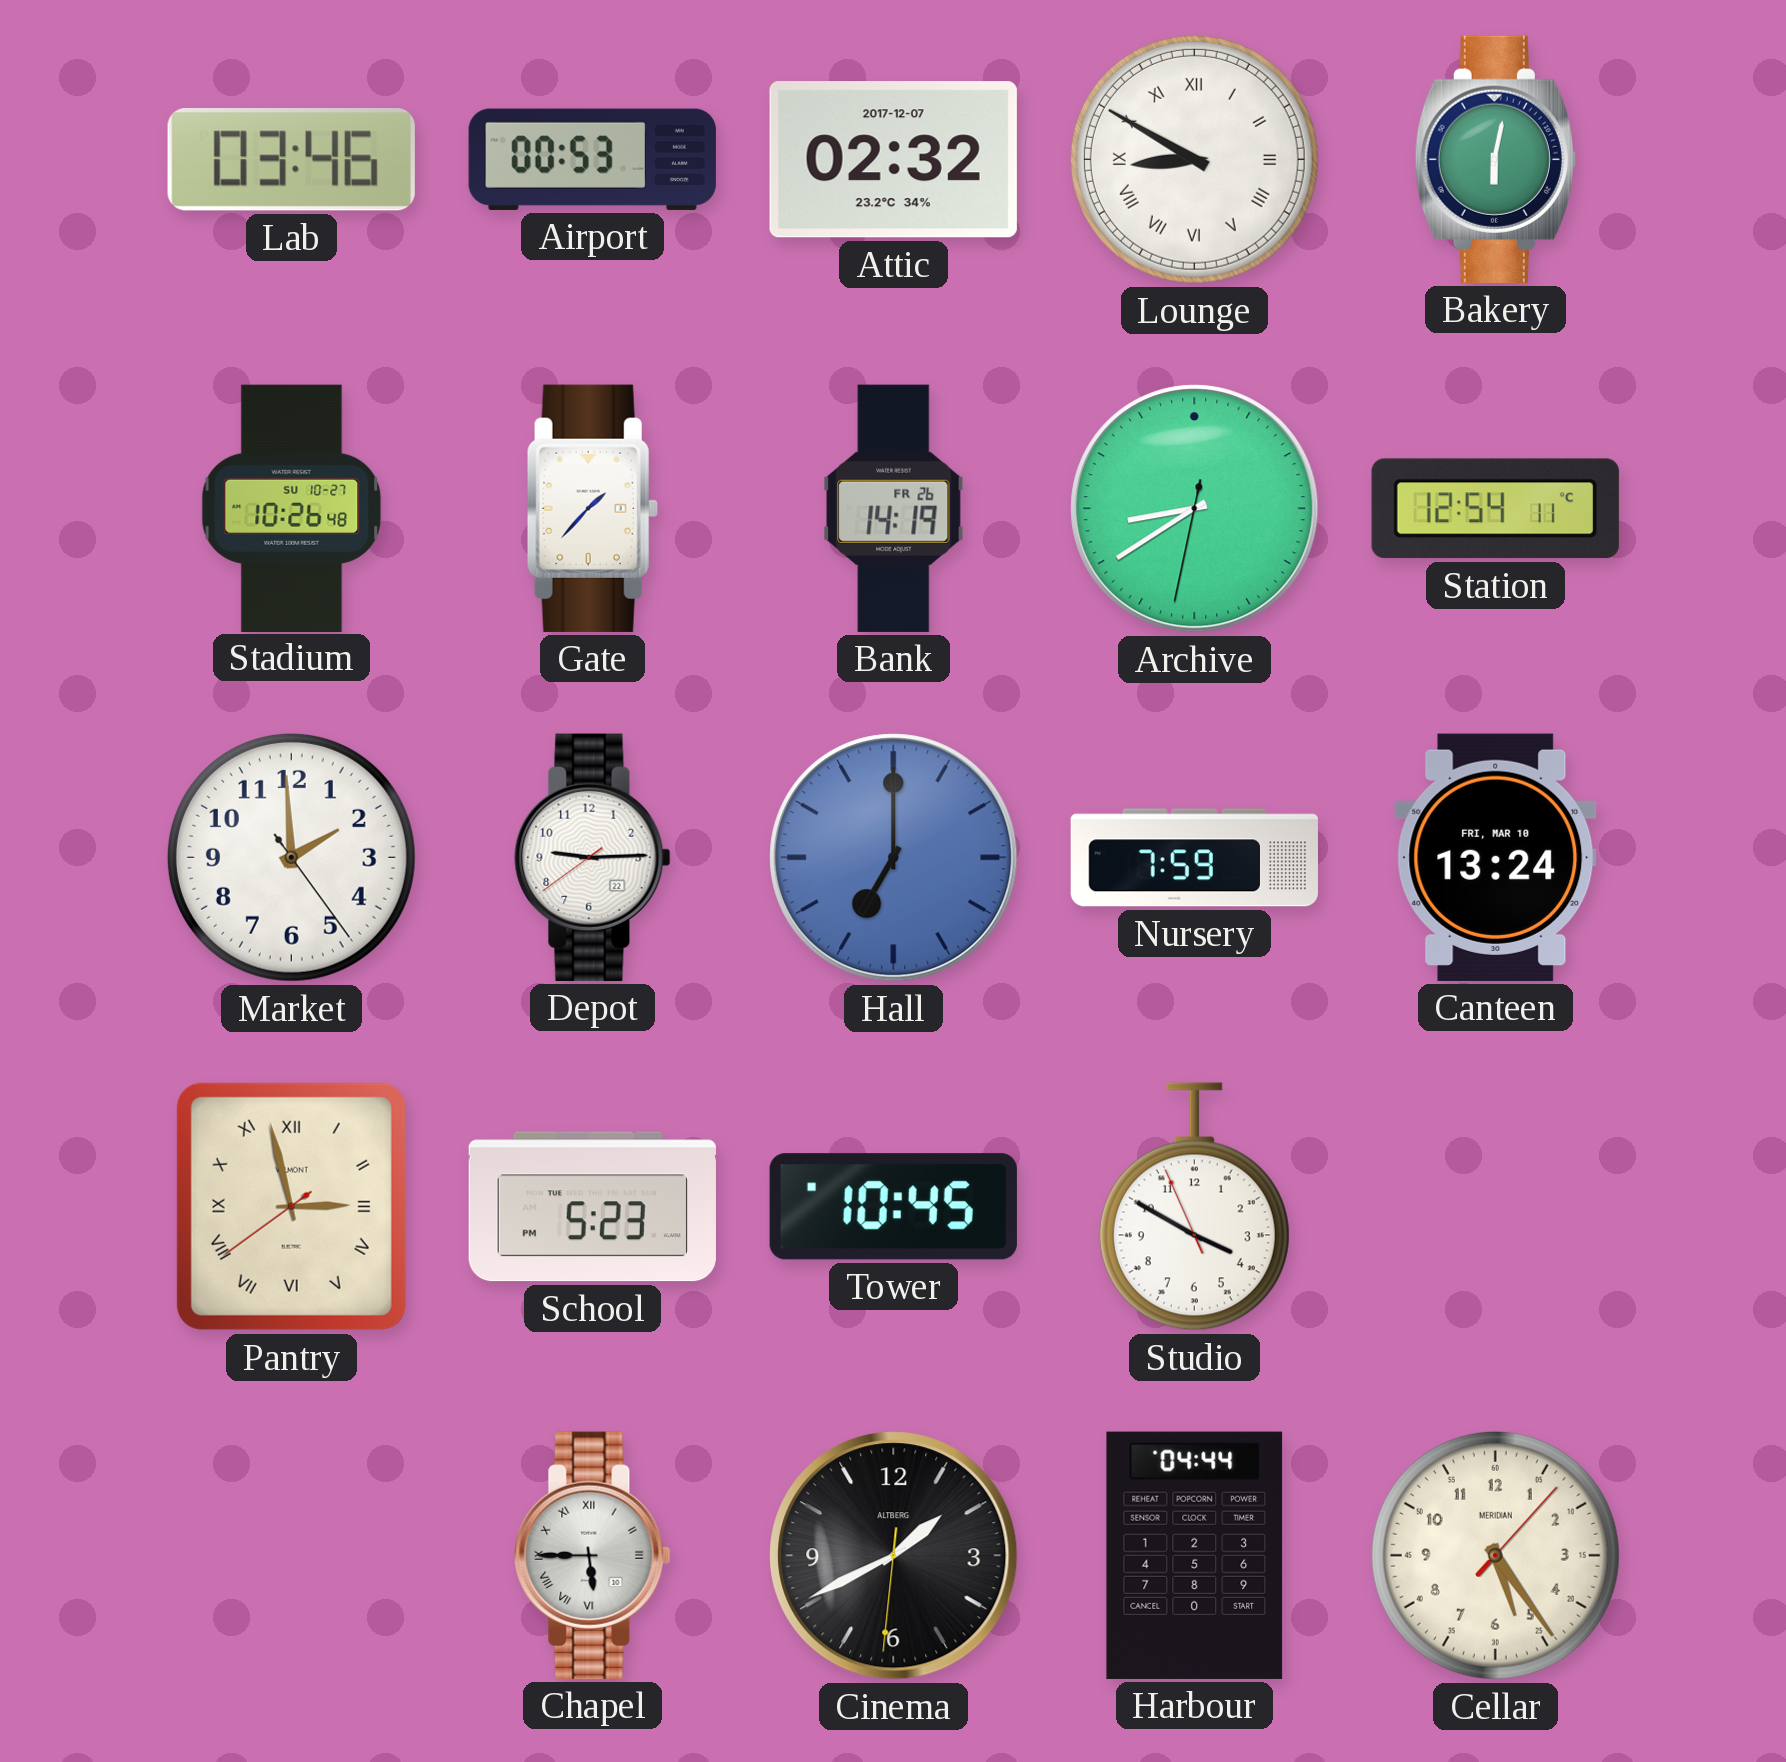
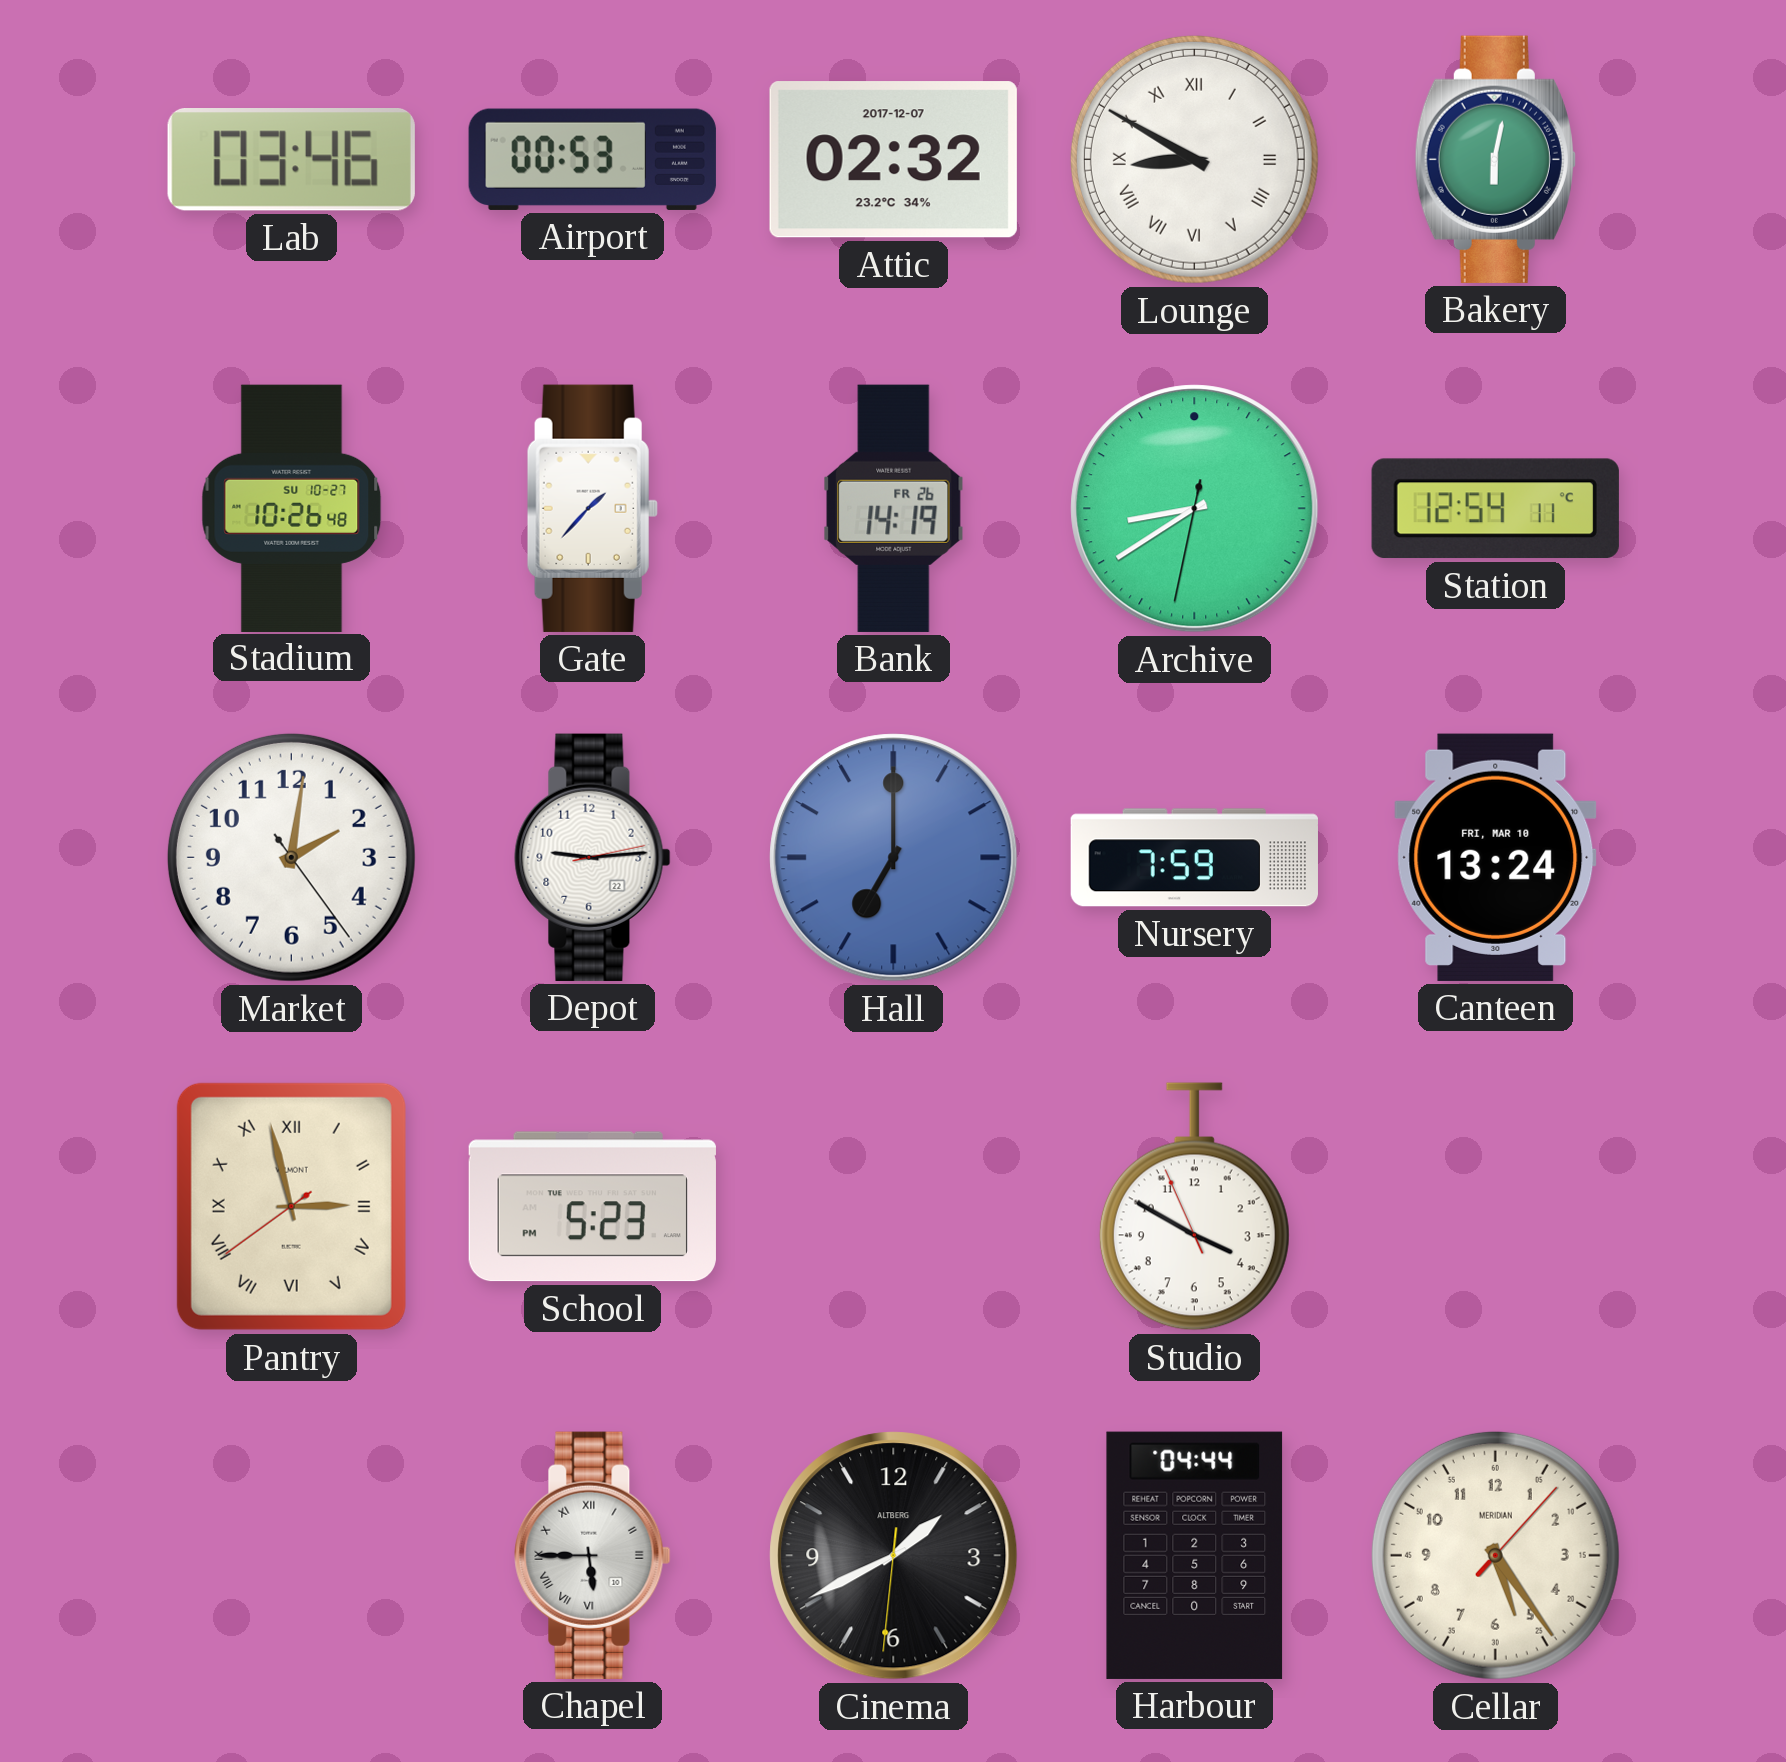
Market: 1:59 -> 2:01 (291, 857)
Depot: 9:14:39 -> 9:14:13 (593, 857)
Tower: 10:45 -> none (893, 1207)
